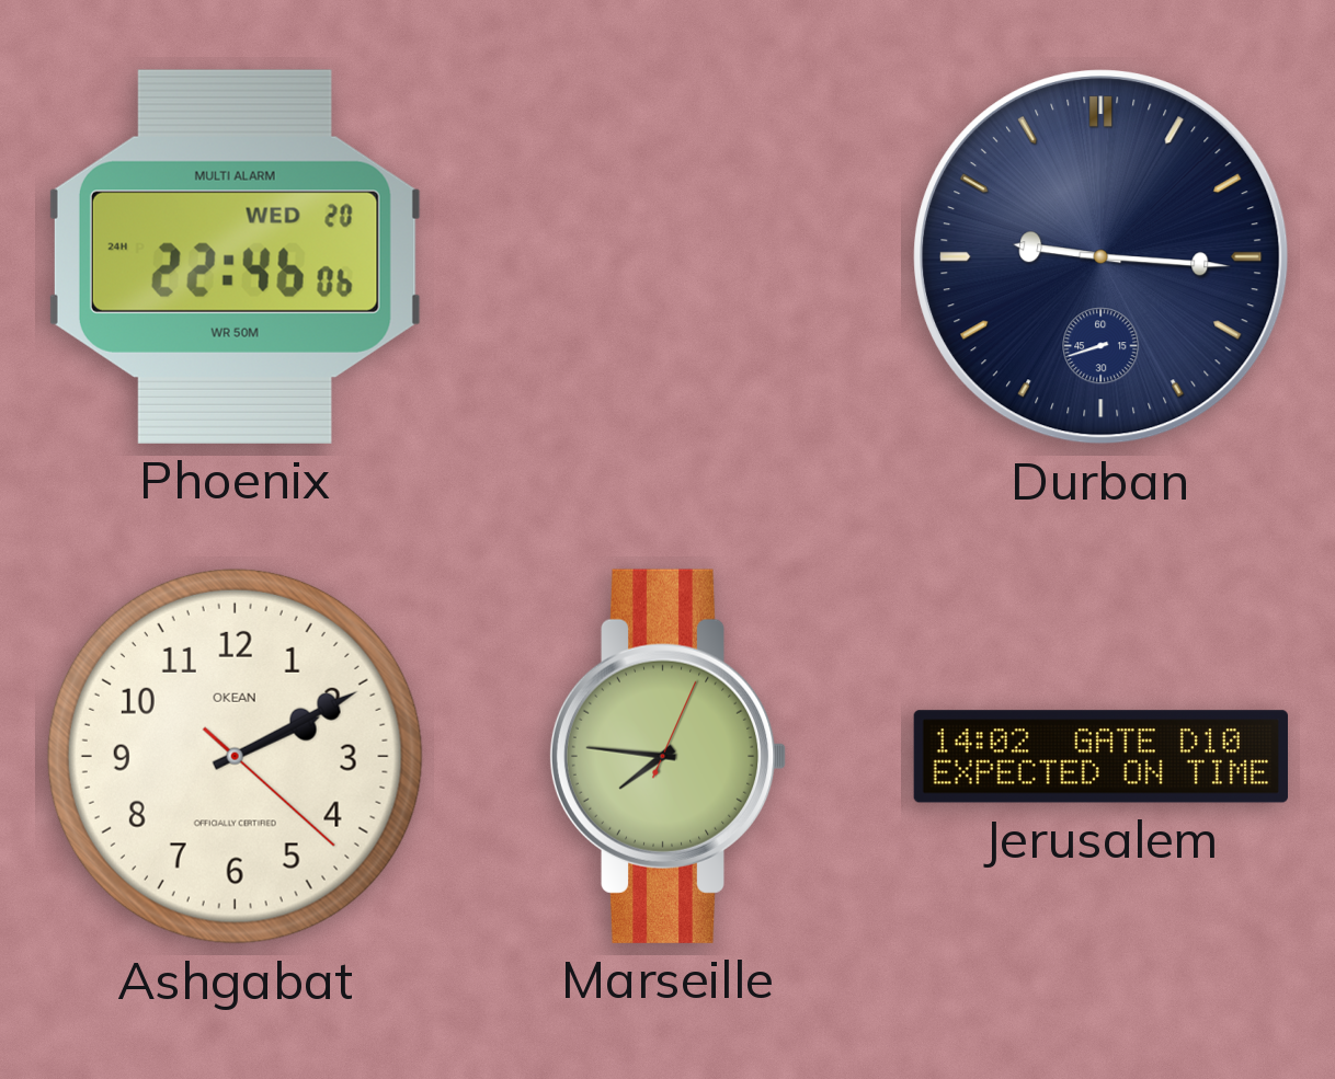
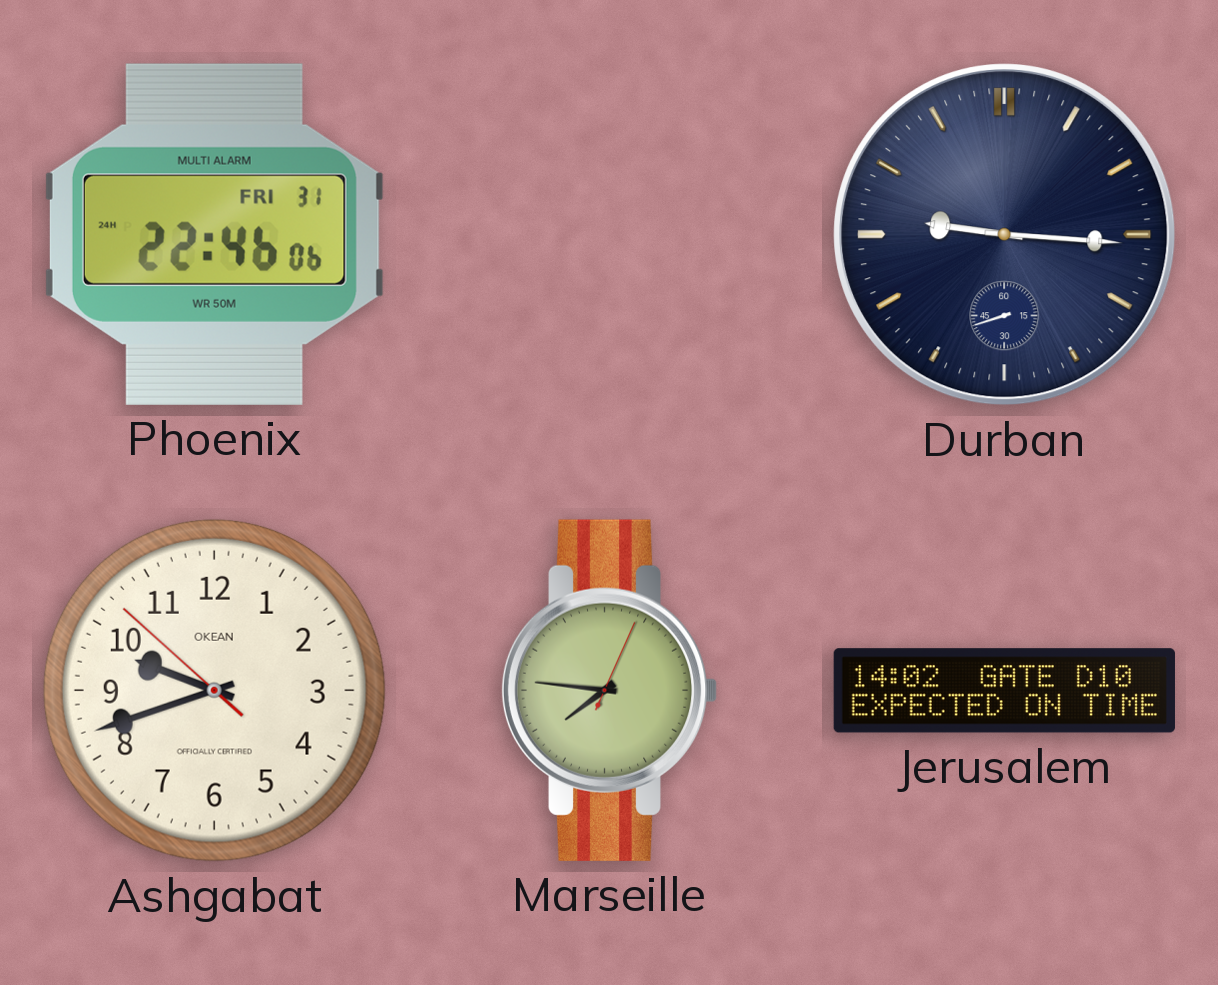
Phoenix date: WED 20 -> FRI 31 (214, 234)
Ashgabat: 2:10 -> 9:41 (214, 690)
